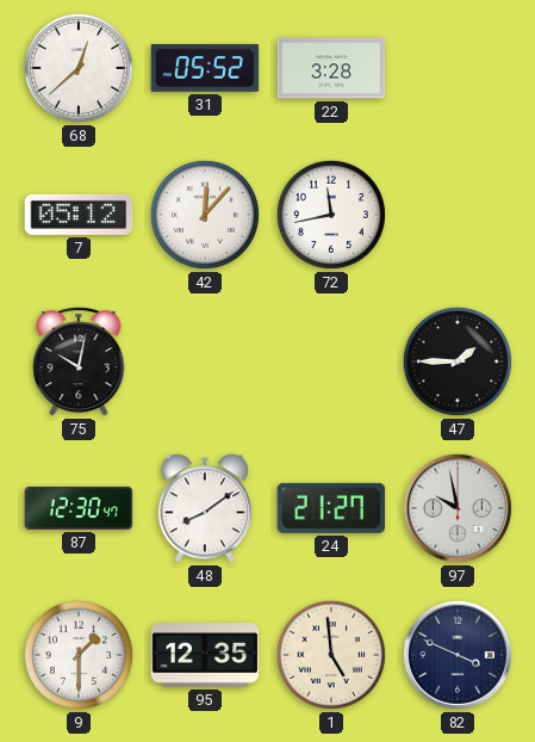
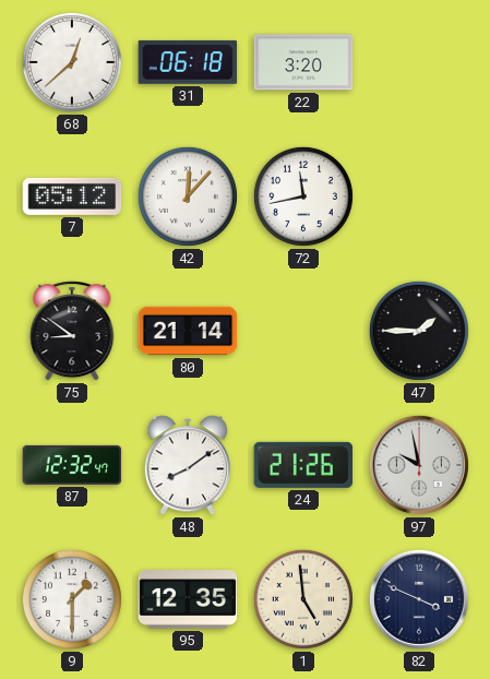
31: 05:52 -> 06:18 (188, 62)
22: 3:28 -> 3:20 (303, 62)
75: 10:02 -> 8:51 (72, 331)
80: none -> 21:14 (188, 331)
87: 12:30 -> 12:32 (72, 465)
24: 21:27 -> 21:26 (303, 465)
